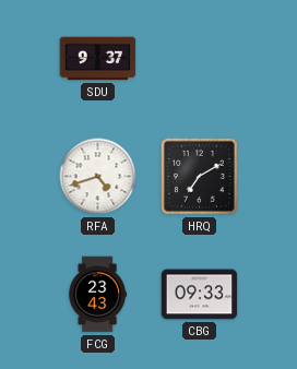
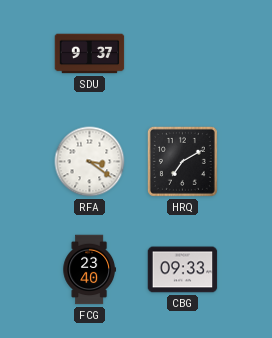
RFA: 4:42 -> 3:21 (90, 162)
FCG: 23:43 -> 23:40 (89, 270)
